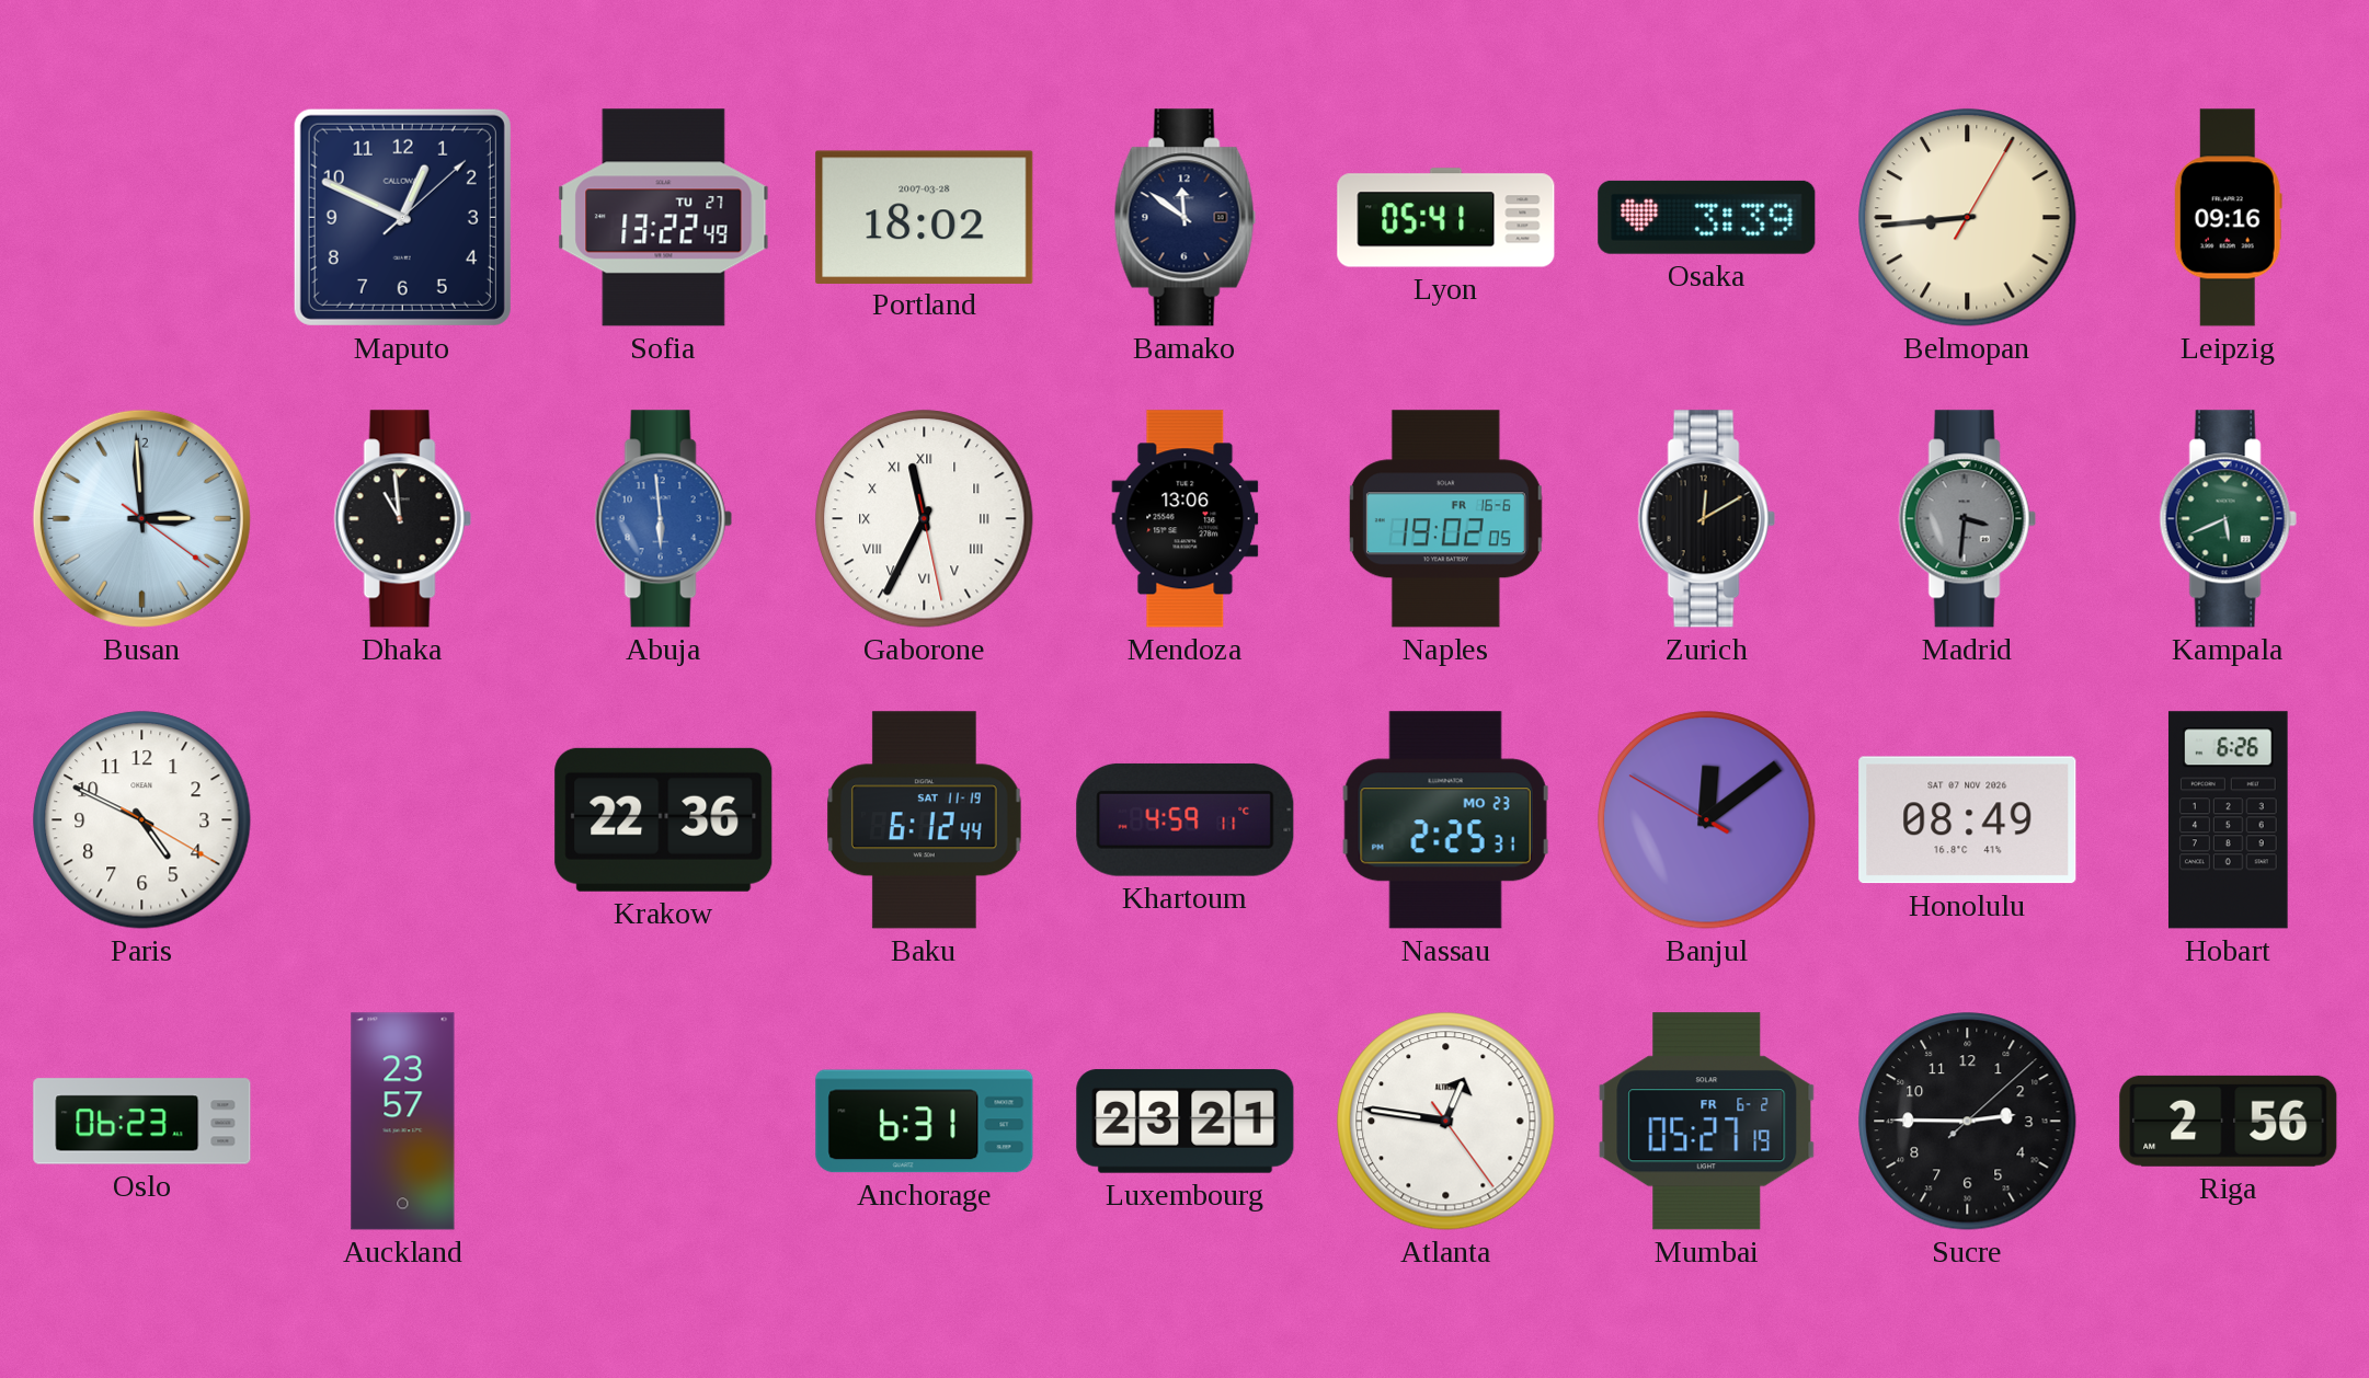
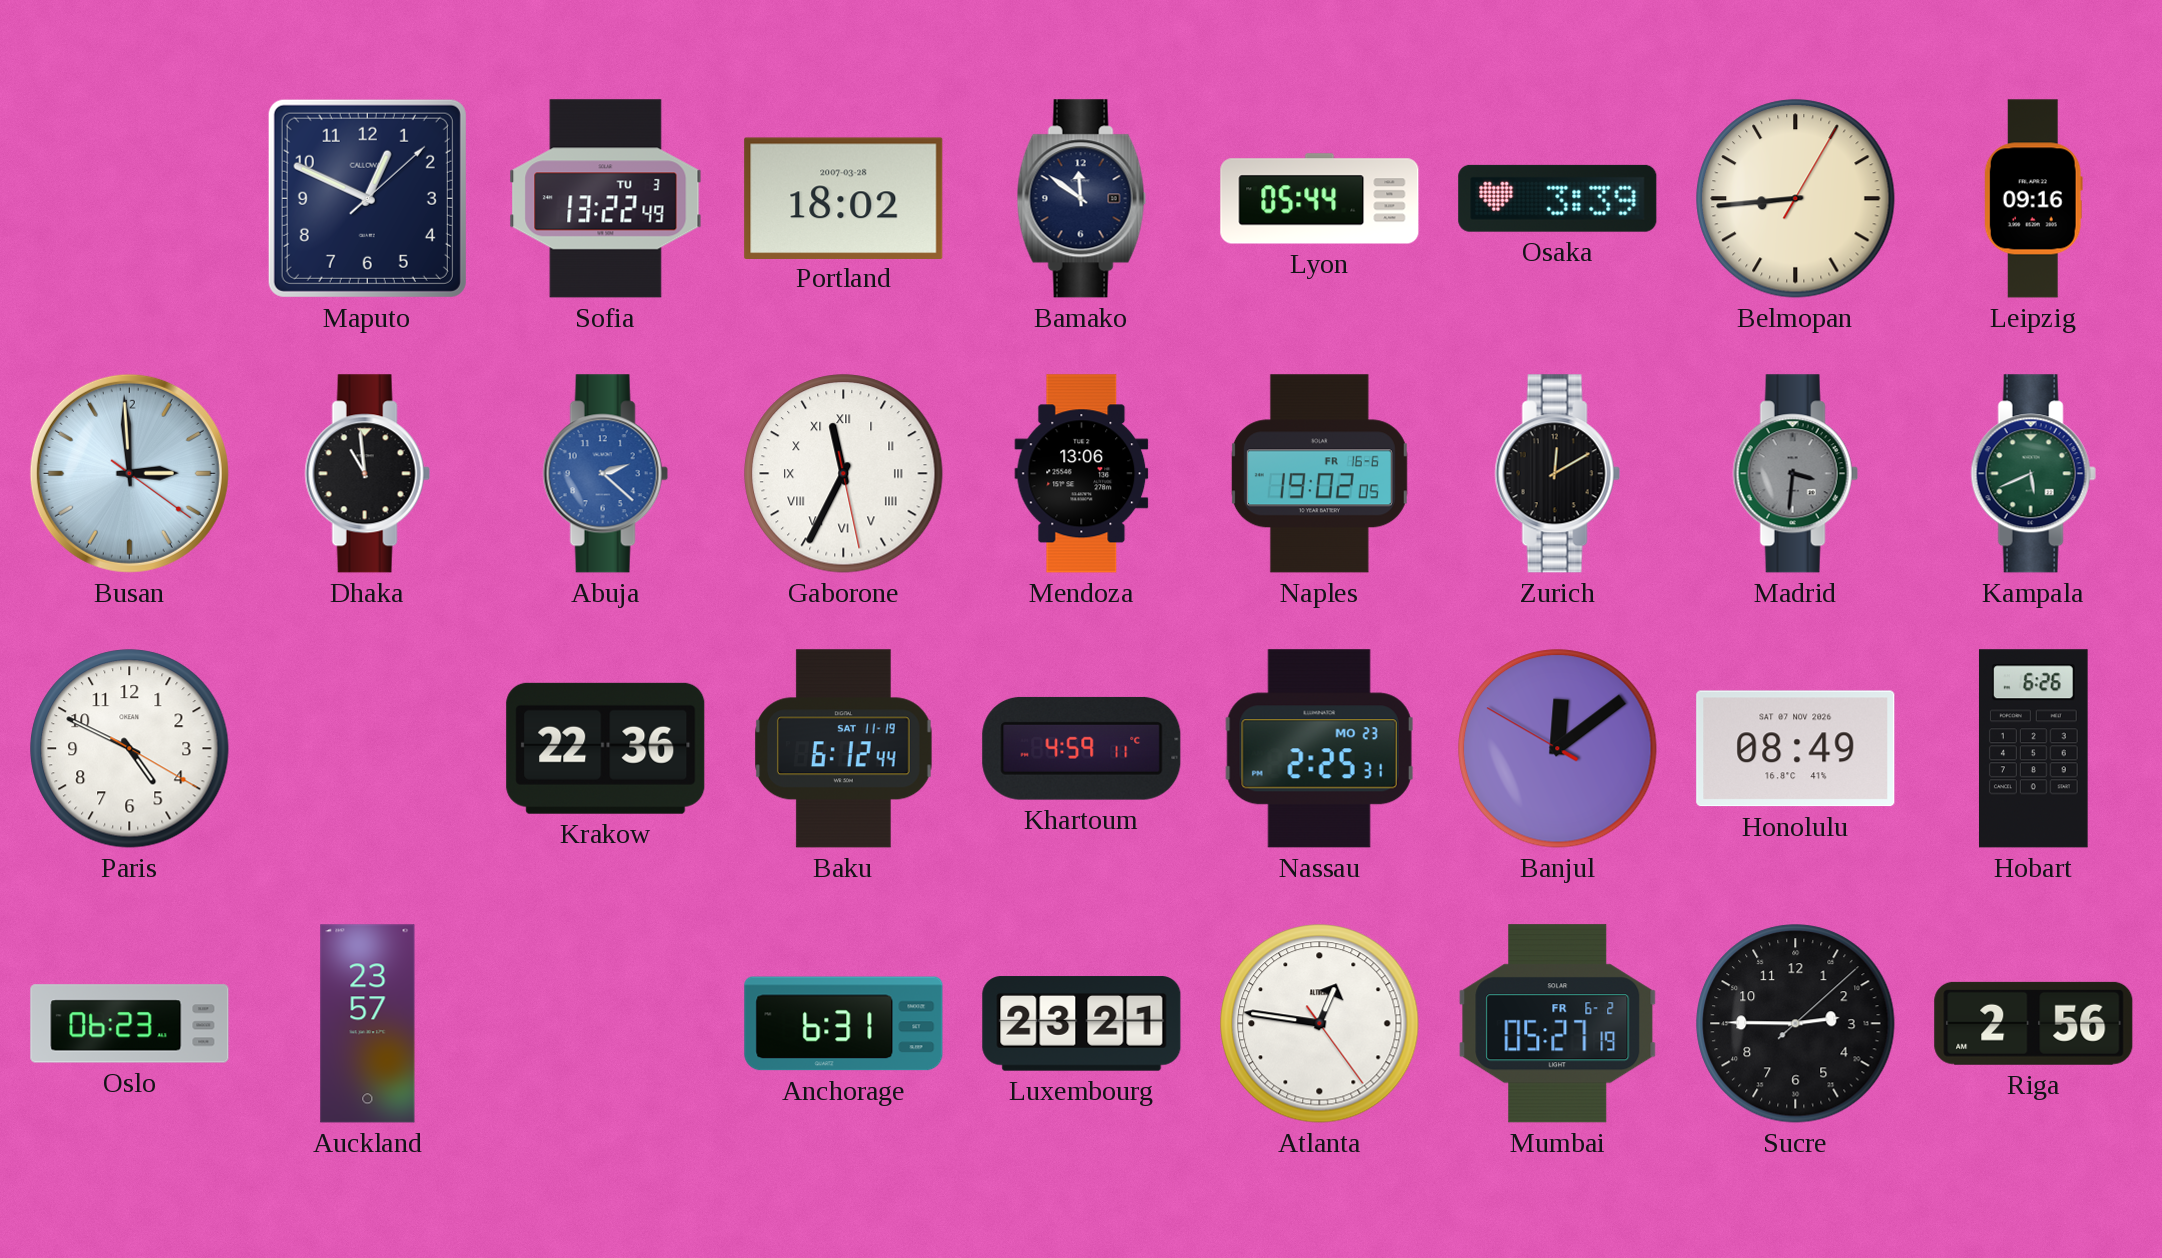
Sofia date: TU 27 -> TU 3 (606, 199)
Lyon: 05:41 -> 05:44 (1320, 199)
Abuja: 5:59 -> 2:22 (605, 474)
